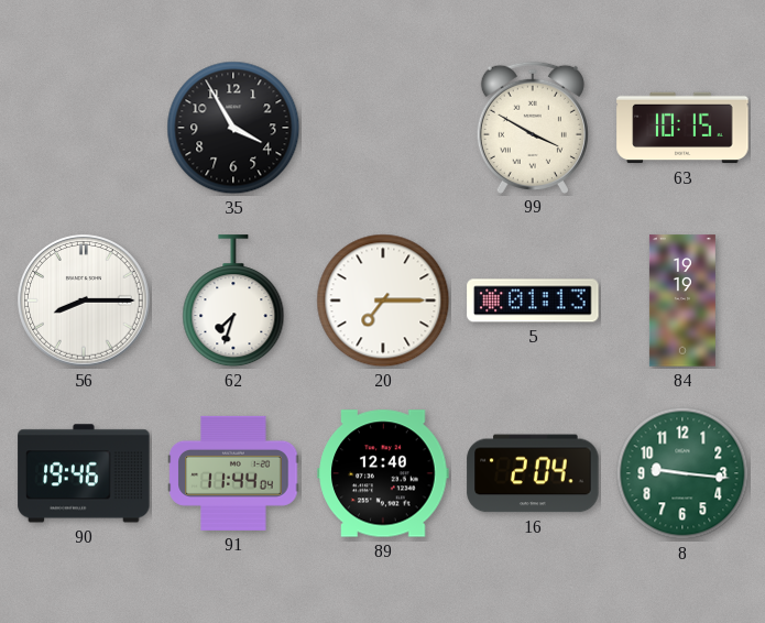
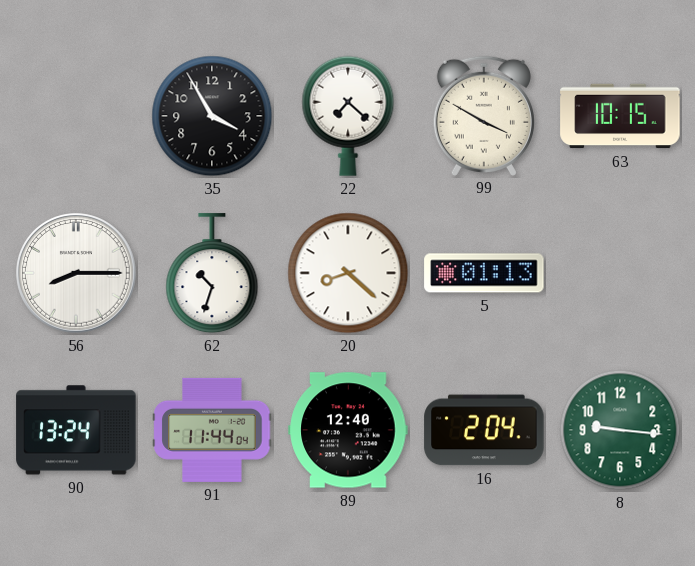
22: none -> 7:22 (348, 116)
62: 7:33 -> 10:33 (212, 274)
20: 7:15 -> 8:22 (348, 273)
84: 19:19 -> none (682, 300)
90: 19:46 -> 13:24 (76, 430)
